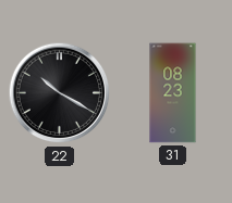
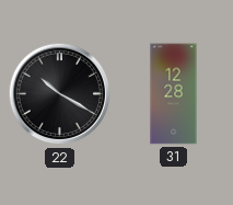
31: 08:23 -> 12:28 (174, 94)
